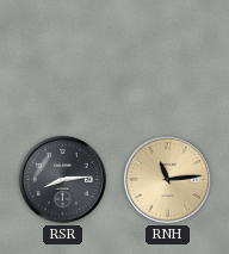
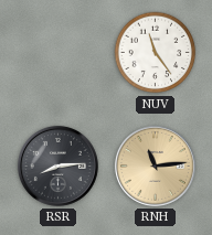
NUV: none -> 11:24 (156, 53)
